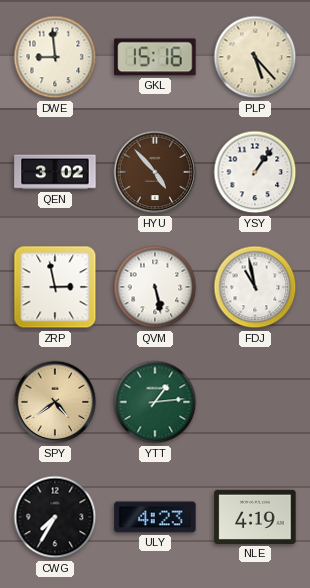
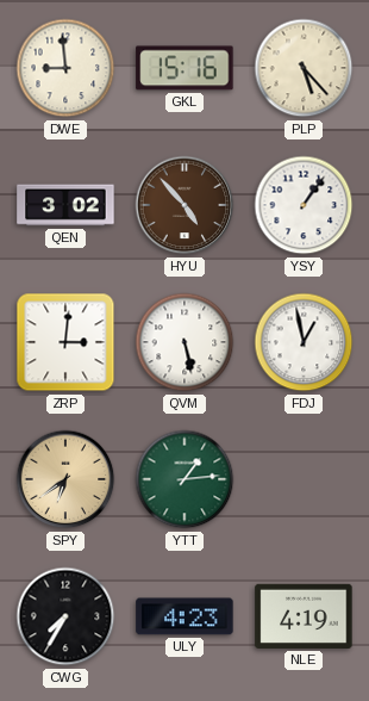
ZRP: 2:58 -> 3:01 (65, 342)
FDJ: 10:58 -> 12:58 (304, 342)
SPY: 4:39 -> 6:39 (65, 479)
